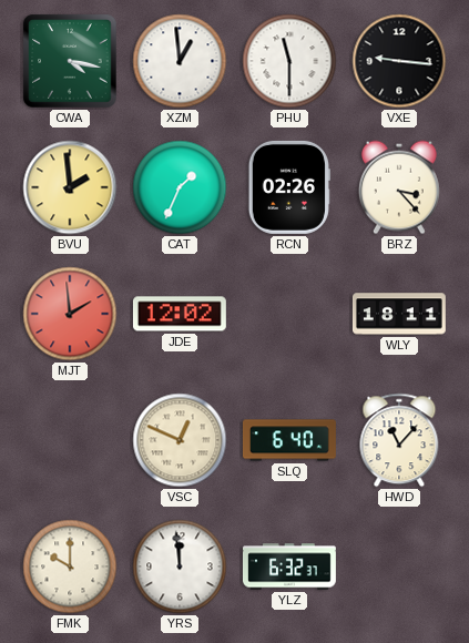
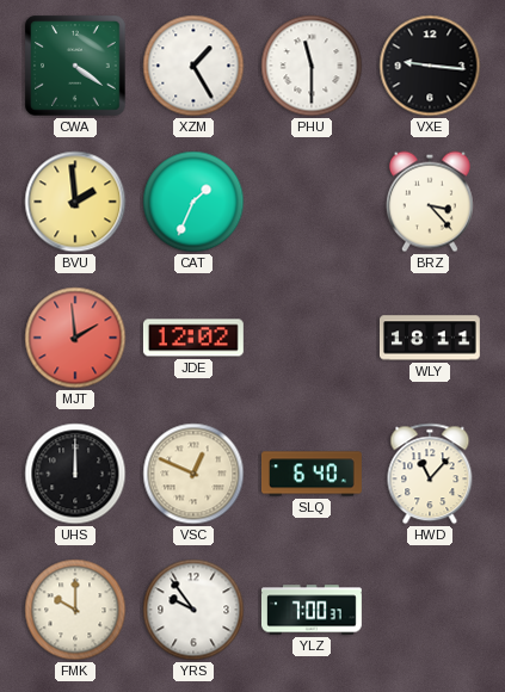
CWA: 4:17 -> 4:21 (75, 66)
XZM: 12:59 -> 1:25 (193, 66)
RCN: 02:26 -> none (289, 187)
UHS: none -> 12:00 (75, 474)
YRS: 11:59 -> 9:54 (193, 610)
YLZ: 6:32 -> 7:00 (312, 610)
